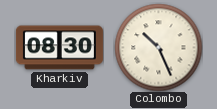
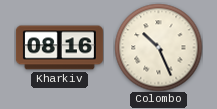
Kharkiv: 08:30 -> 08:16 (59, 48)
